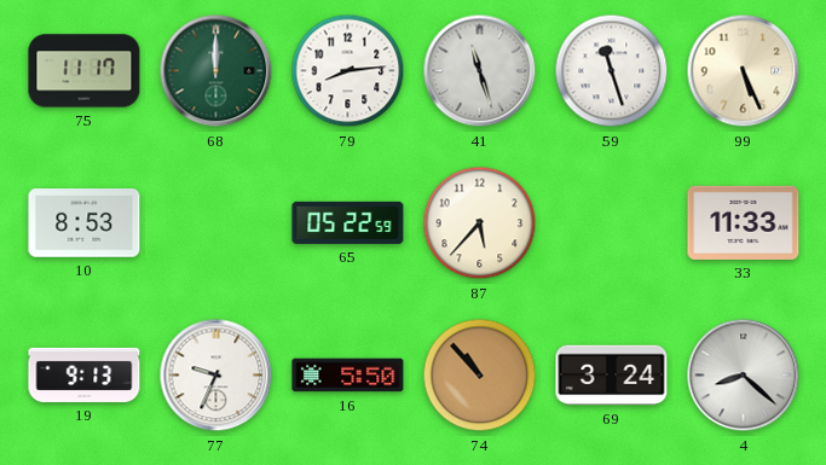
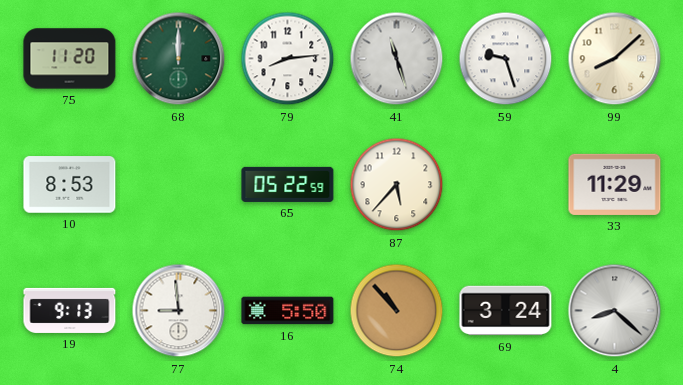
75: 11:17 -> 11:20 (70, 59)
59: 11:27 -> 9:27 (506, 59)
99: 5:26 -> 8:08 (615, 59)
33: 11:33 -> 11:29 (615, 184)
77: 9:34 -> 8:59 (179, 311)
